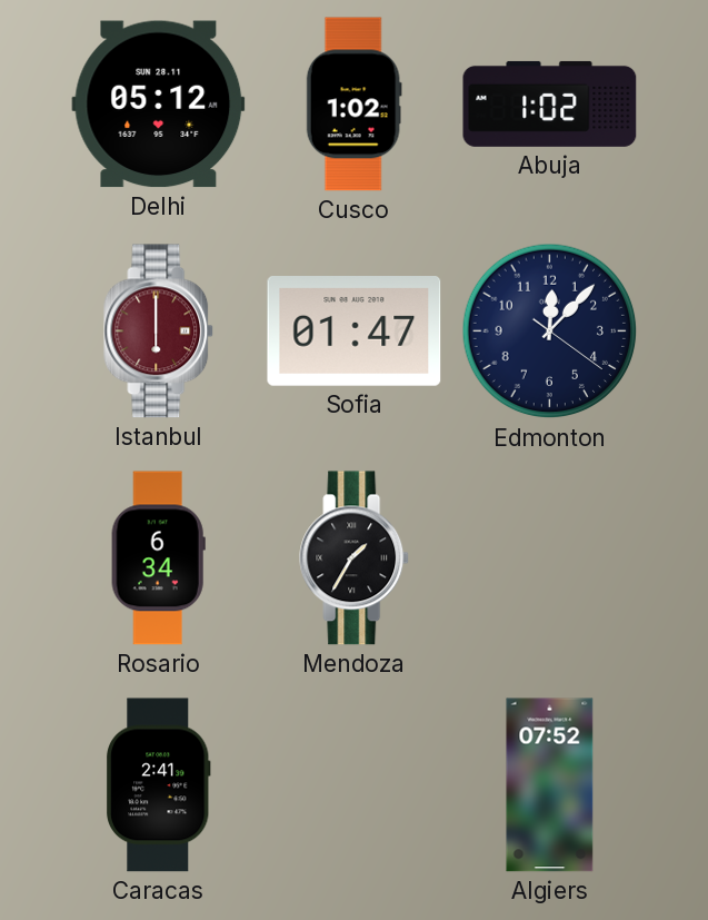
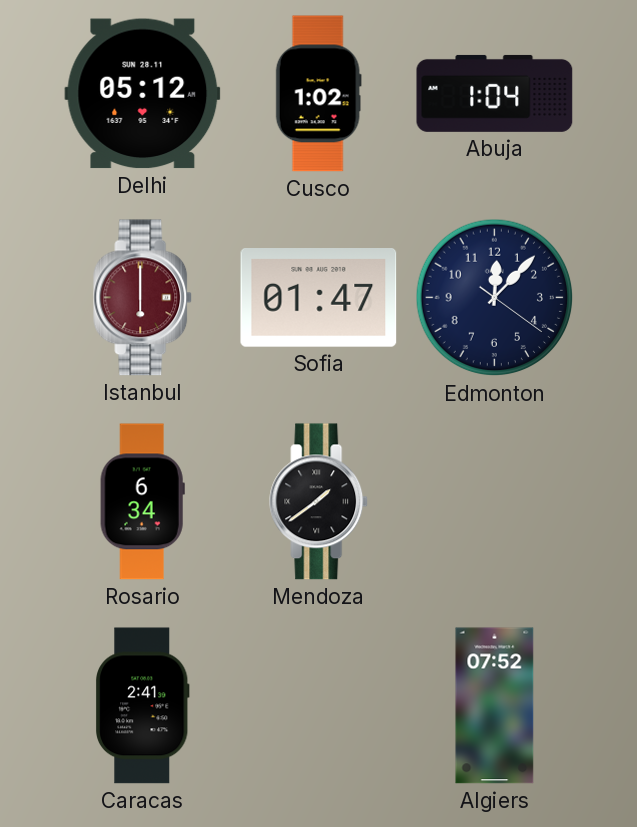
Abuja: 1:02 -> 1:04 (495, 93)
Mendoza: 1:35 -> 1:39 (319, 502)
